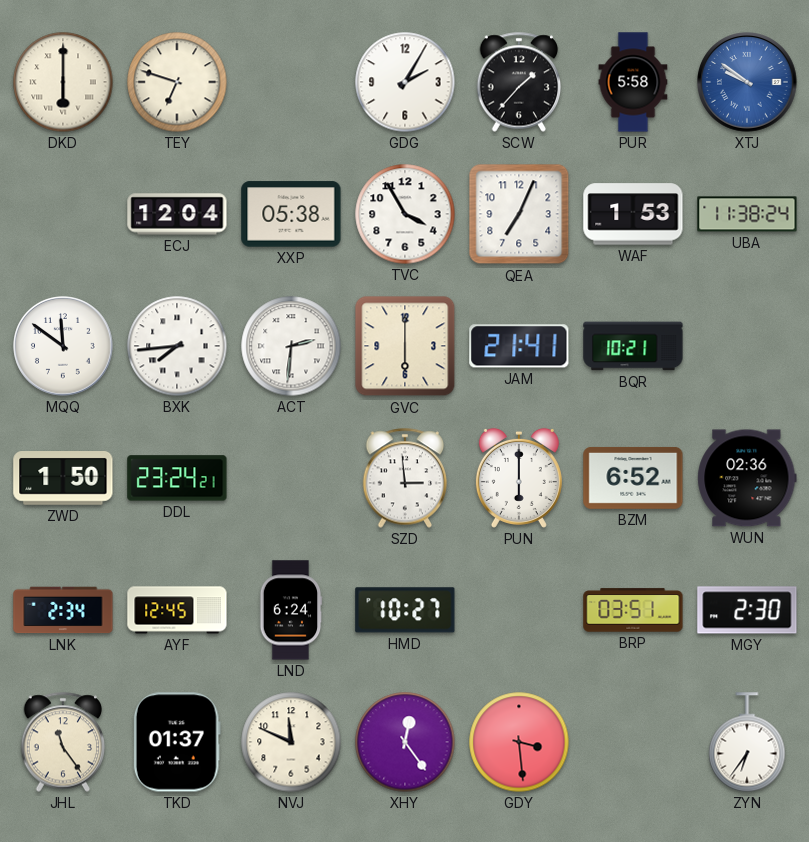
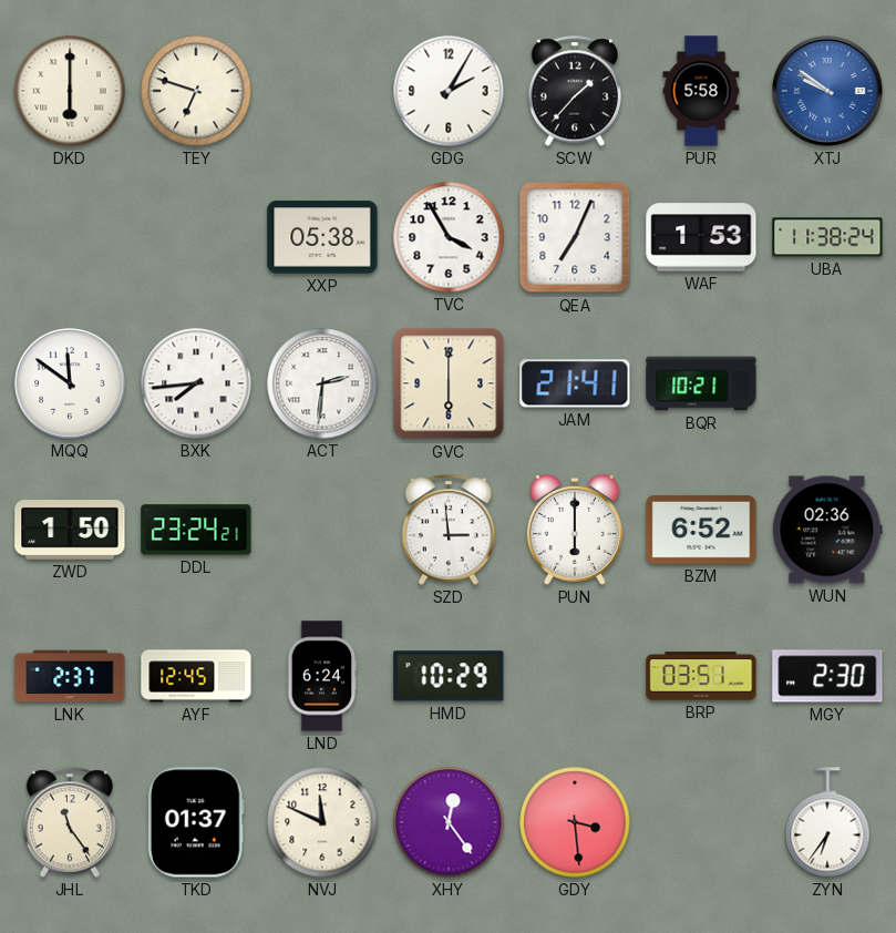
ECJ: 12:04 -> none (177, 214)
LNK: 2:34 -> 2:37 (70, 676)
HMD: 10:27 -> 10:29 (449, 676)
